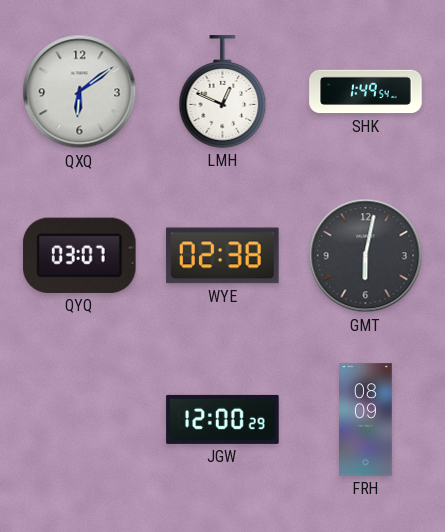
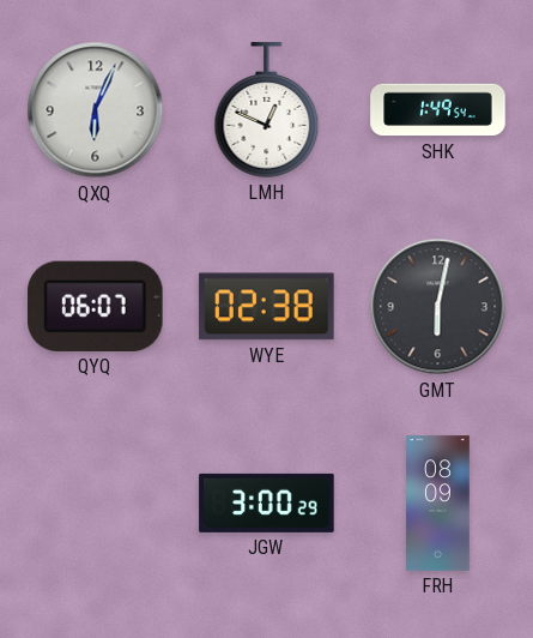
QXQ: 6:09 -> 6:04 (96, 110)
QYQ: 03:07 -> 06:07 (96, 306)
JGW: 12:00 -> 3:00 (267, 502)
